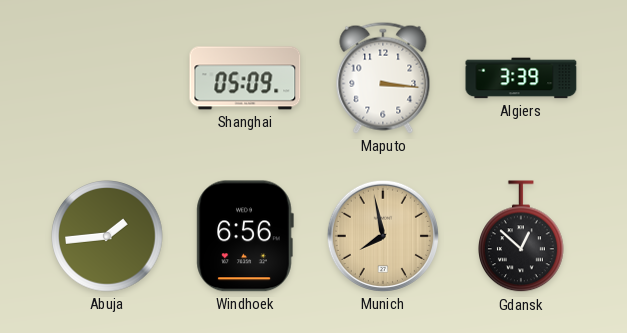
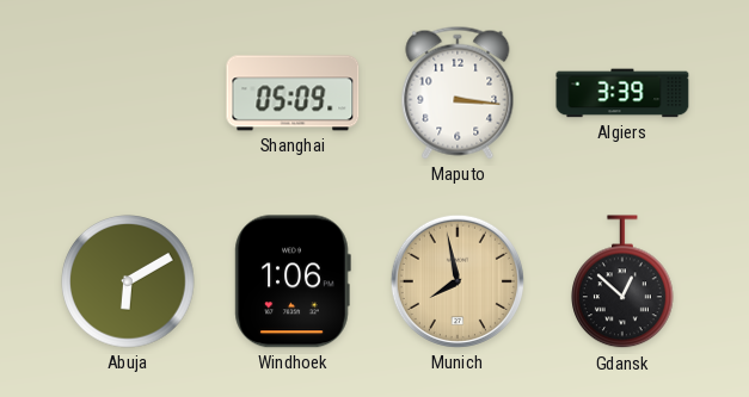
Abuja: 1:44 -> 6:10 (128, 281)
Windhoek: 6:56 -> 1:06 (293, 281)
